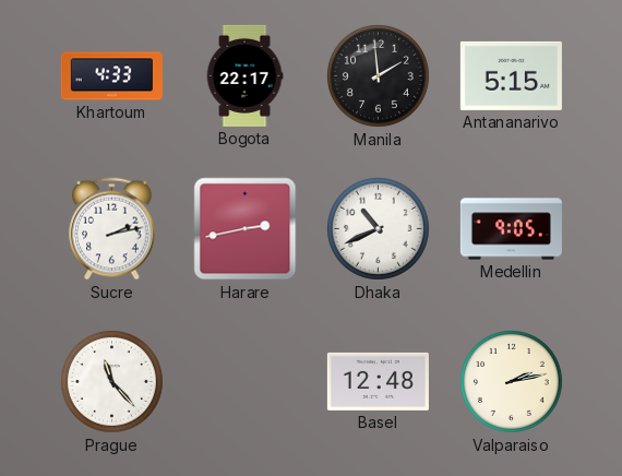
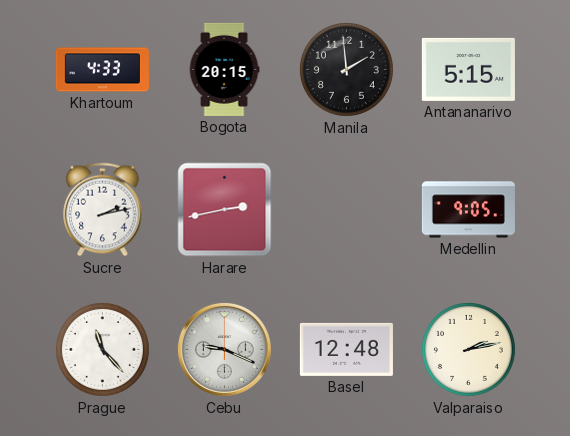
Bogota: 22:17 -> 20:15 (224, 69)
Dhaka: 10:41 -> none (378, 228)
Cebu: none -> 9:19 (224, 349)
